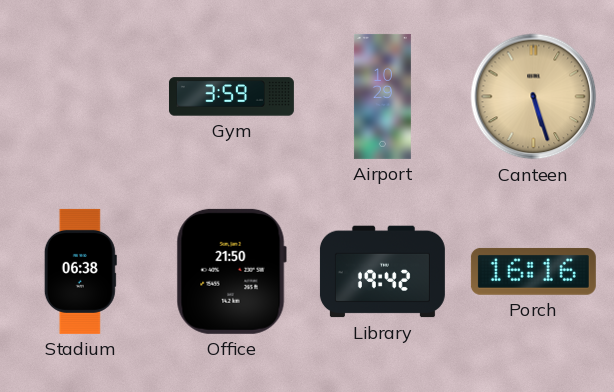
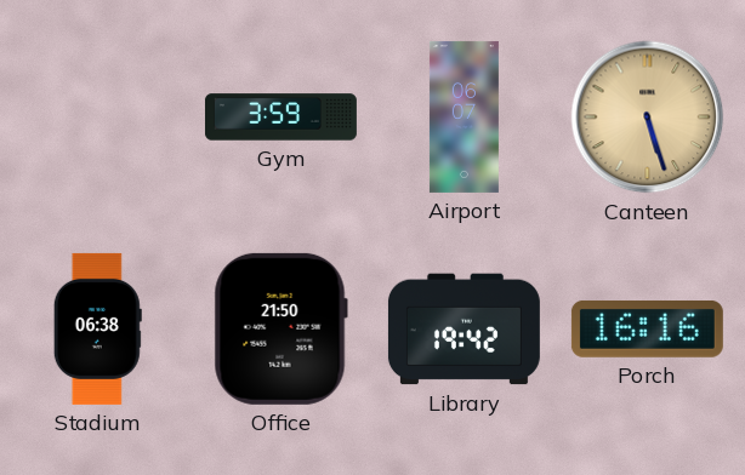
Airport: 10:29 -> 06:07 (464, 116)
